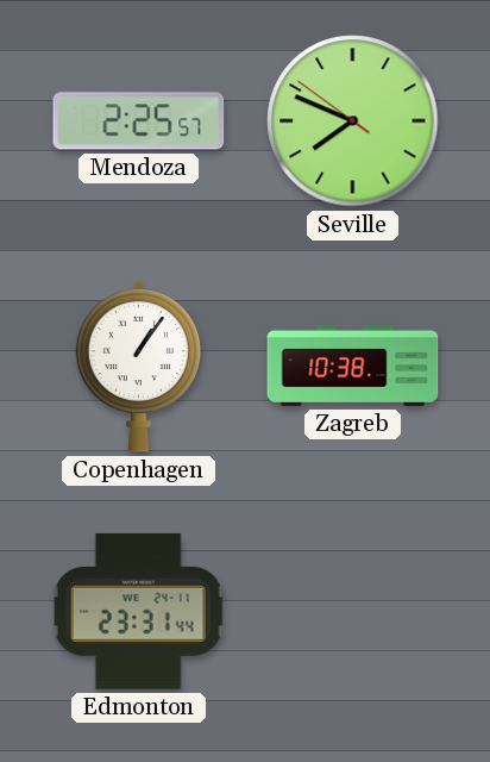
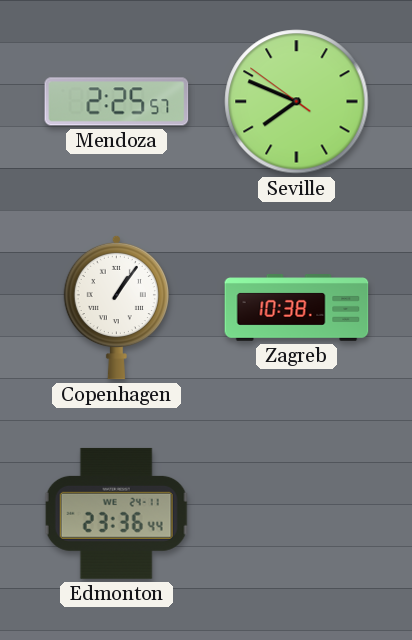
Edmonton: 23:31 -> 23:36 (116, 513)
